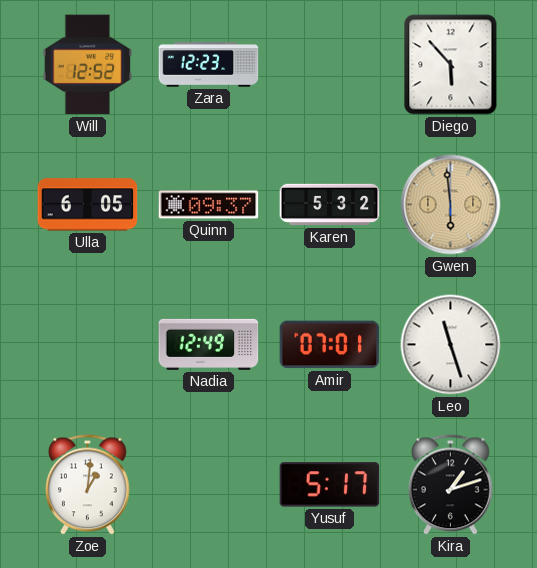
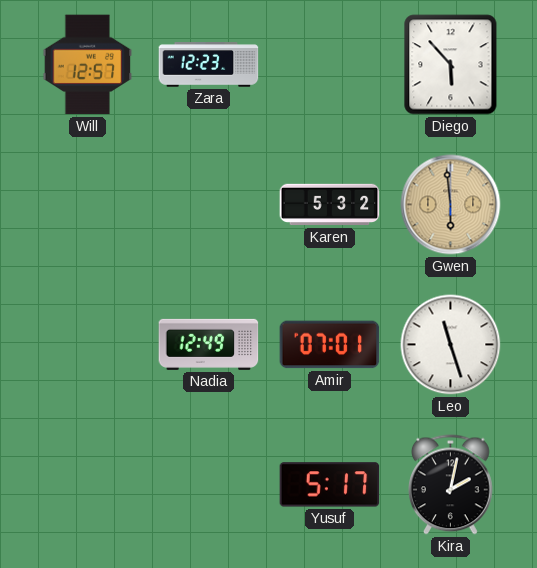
Will: 12:52 -> 12:57 (88, 65)
Ulla: 6:05 -> none (88, 205)
Quinn: 09:37 -> none (209, 205)
Zoe: 1:01 -> none (88, 485)
Kira: 1:12 -> 2:02 (451, 485)
